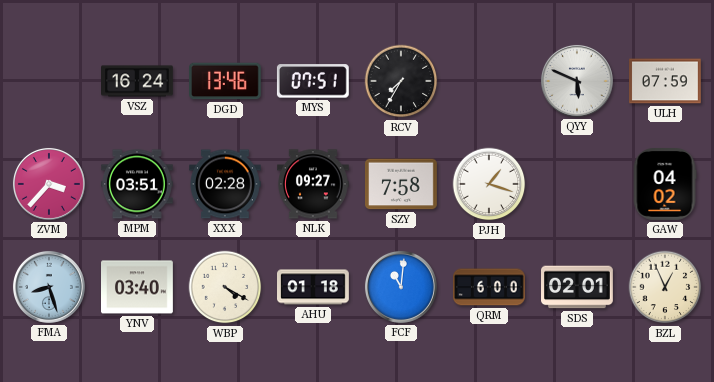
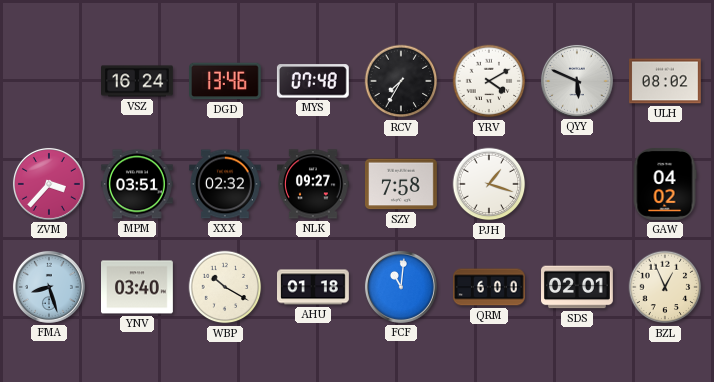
MYS: 07:51 -> 07:48 (313, 81)
YRV: none -> 4:10 (489, 81)
ULH: 07:59 -> 08:02 (666, 81)
XXX: 02:28 -> 02:32 (226, 184)
WBP: 4:20 -> 10:20 (225, 287)
